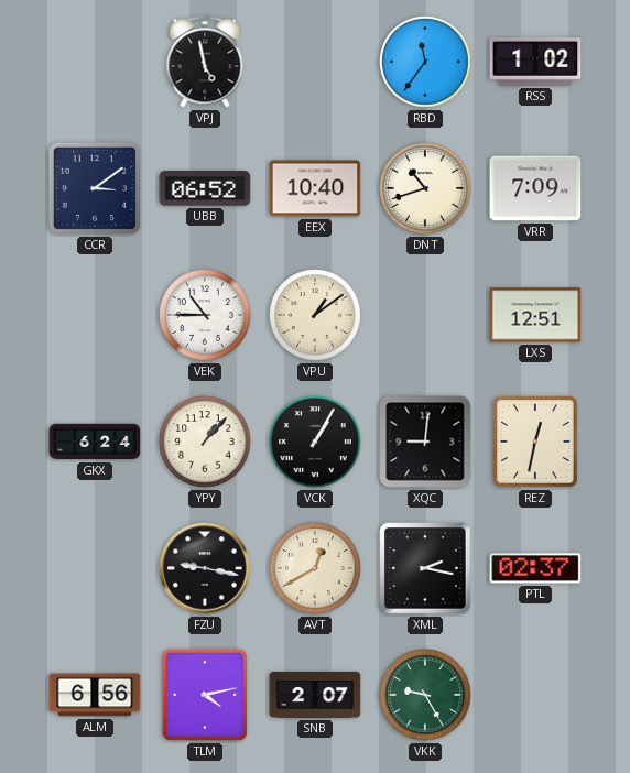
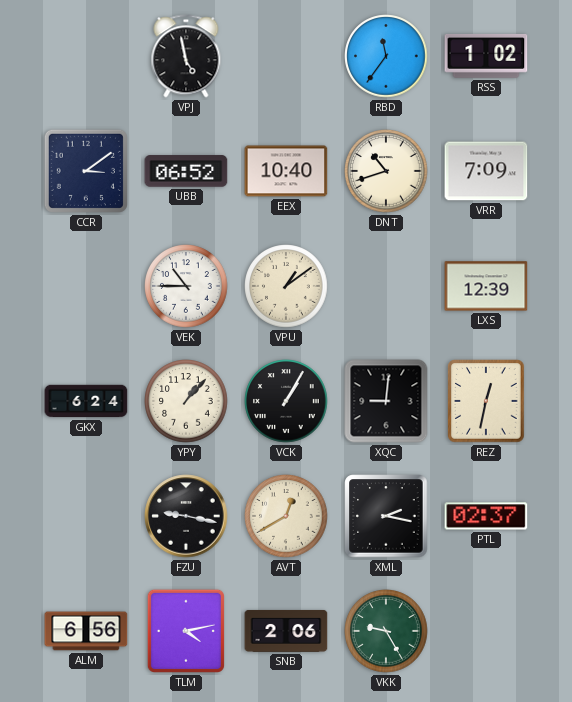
LXS: 12:51 -> 12:39 (486, 286)
SNB: 2:07 -> 2:06 (286, 631)
